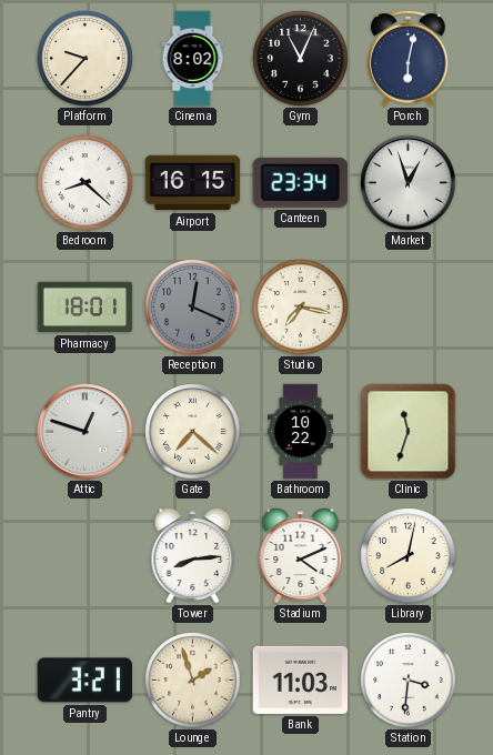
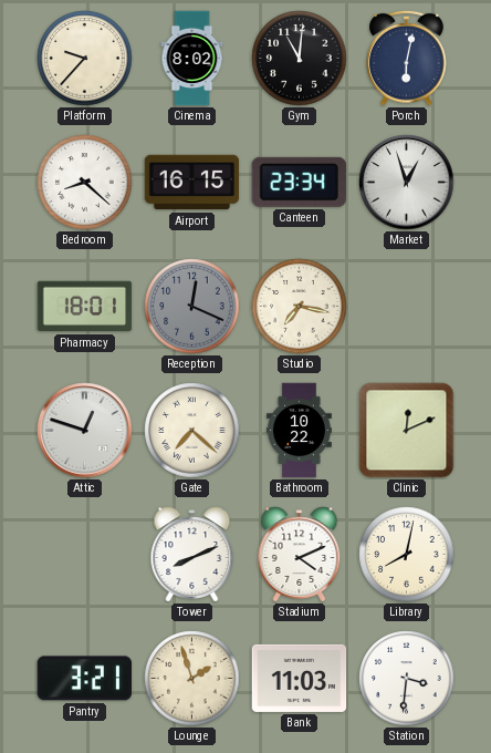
Gym: 11:04 -> 11:01 (300, 59)
Clinic: 11:33 -> 12:11 (407, 431)
Tower: 8:14 -> 8:11 (192, 555)
